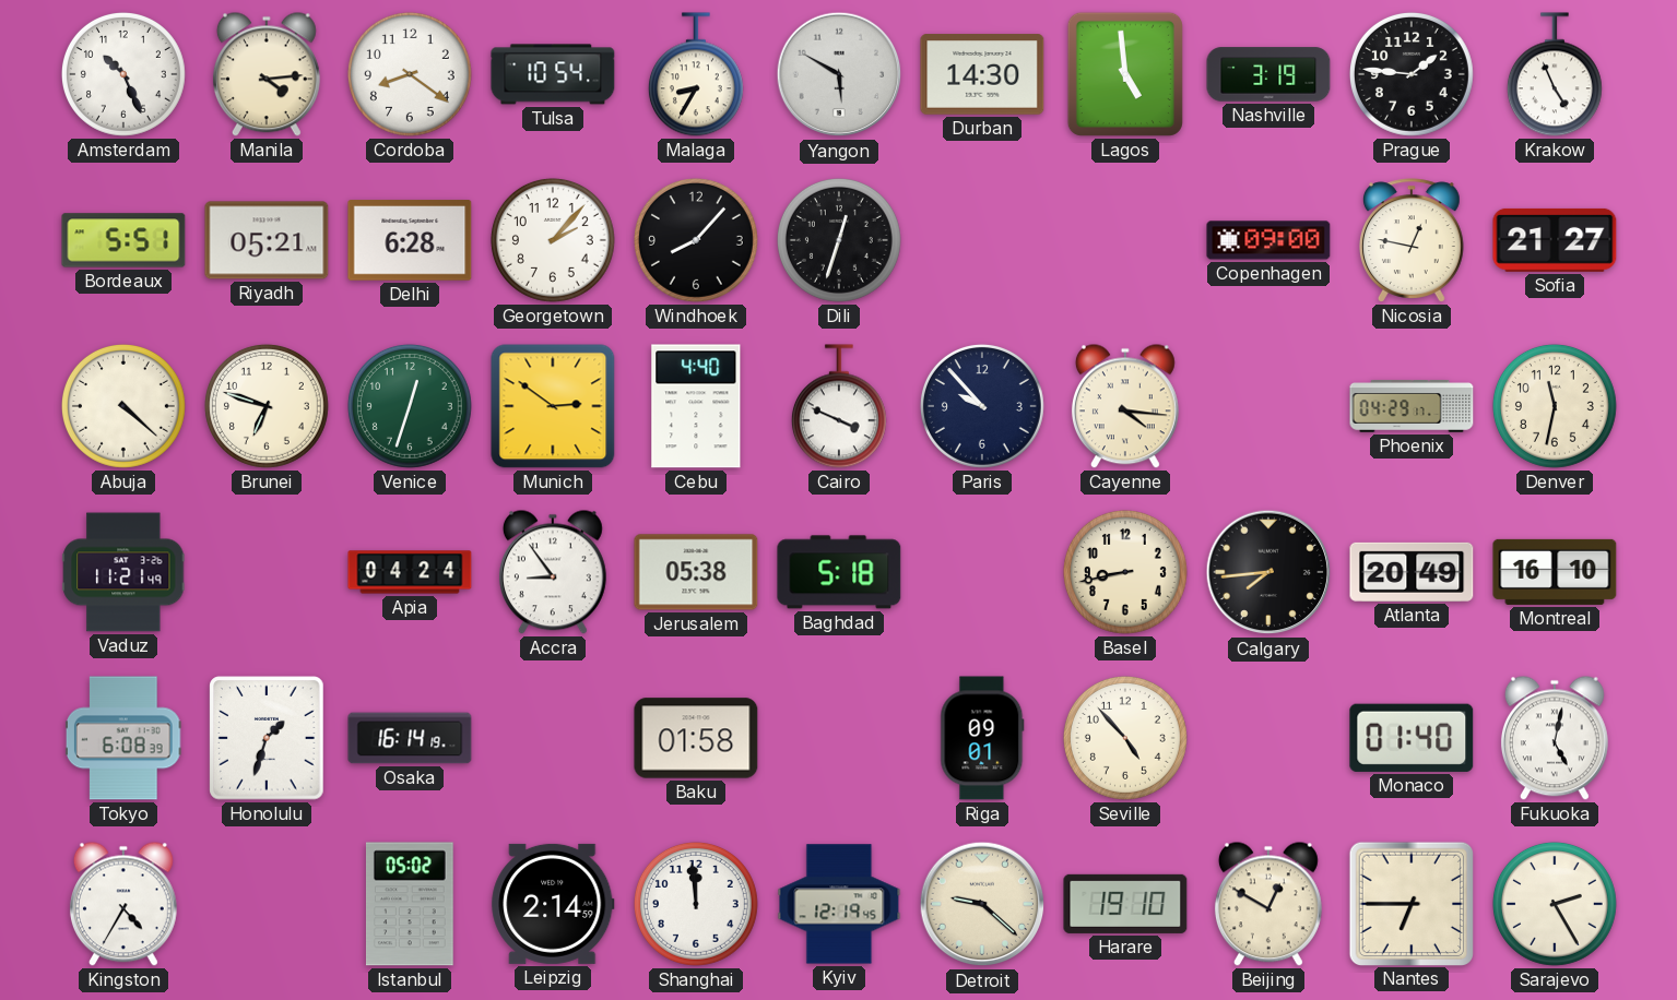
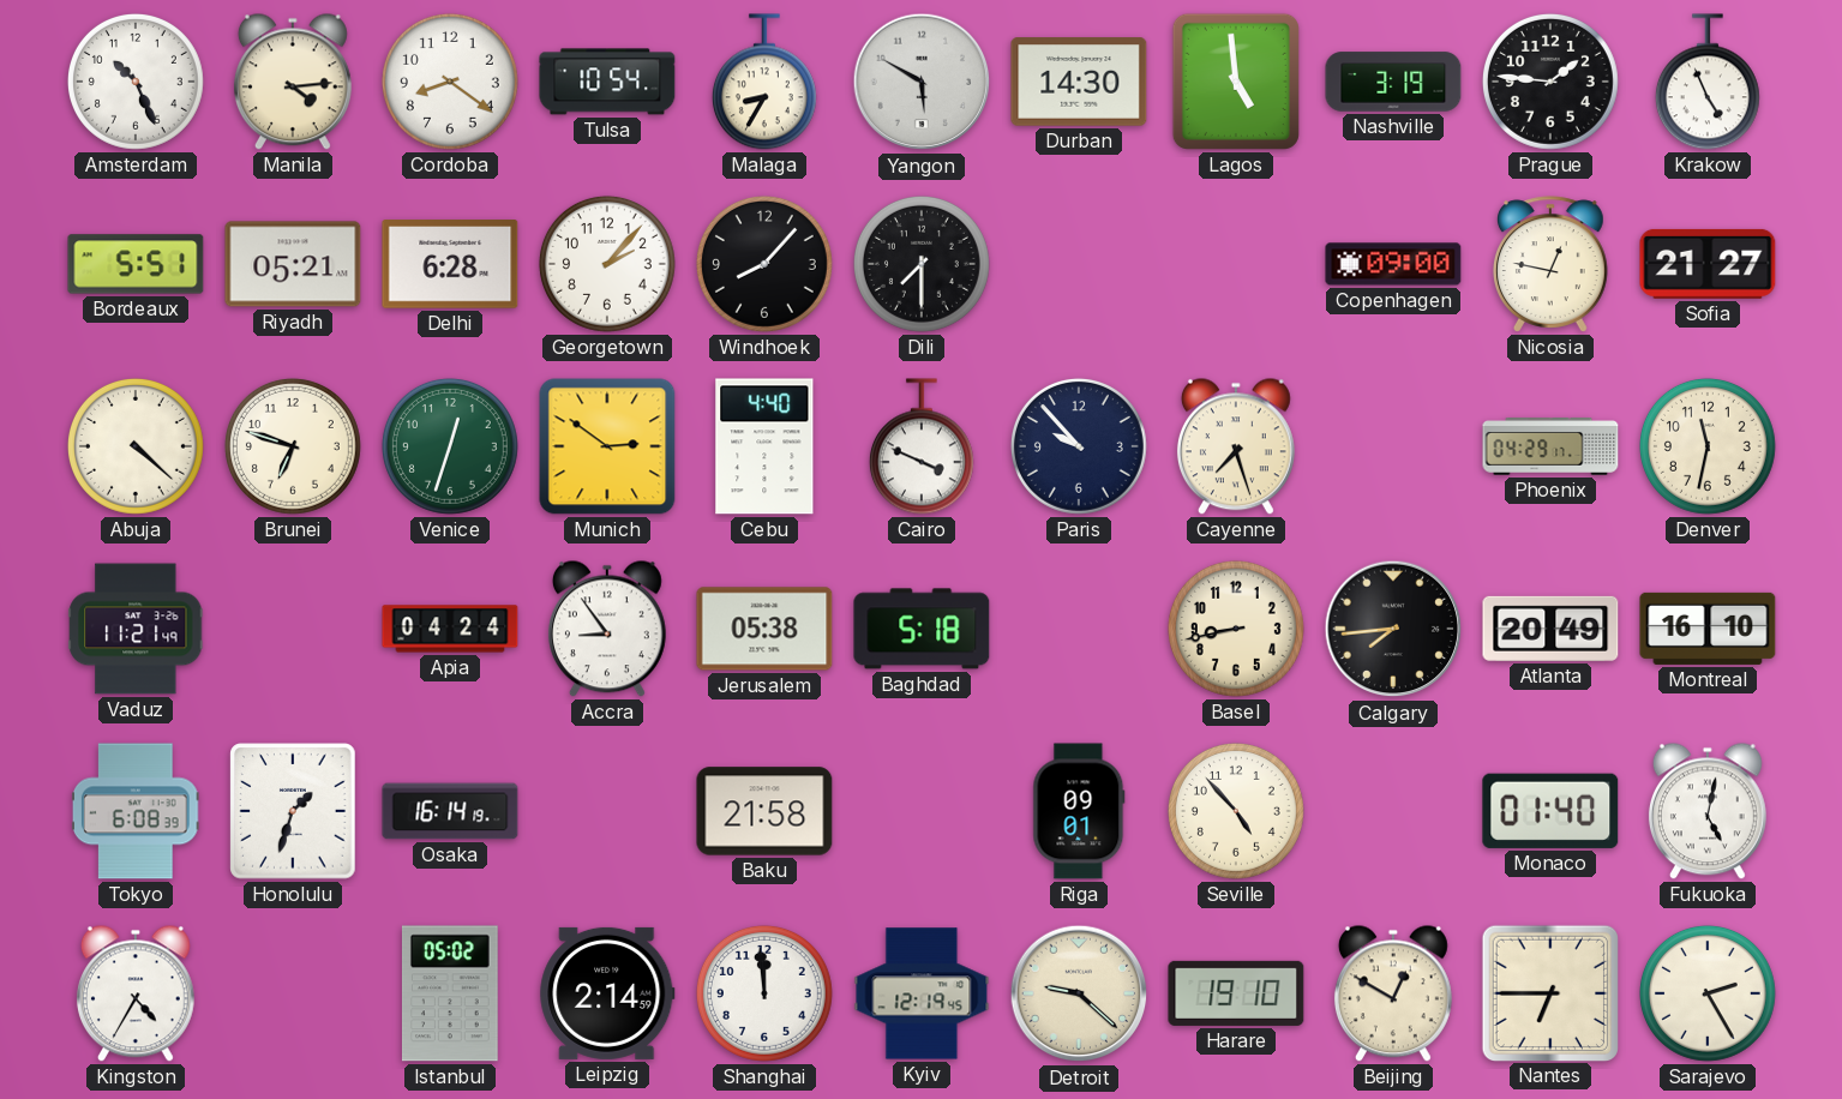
Dili: 12:33 -> 7:30 (922, 264)
Cayenne: 4:16 -> 7:27 (1236, 446)
Baku: 01:58 -> 21:58 (764, 811)
